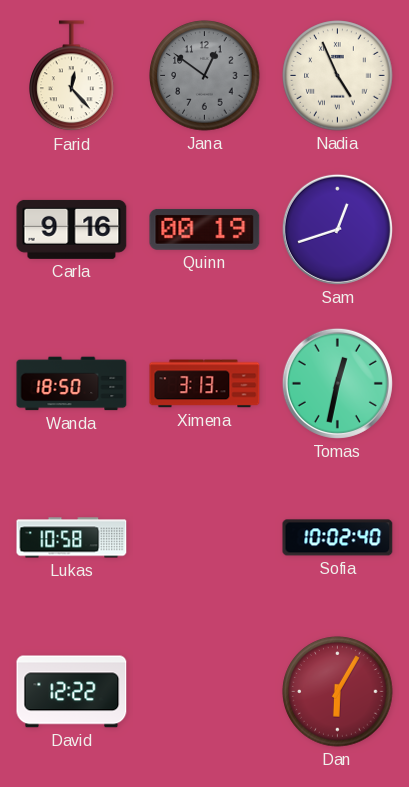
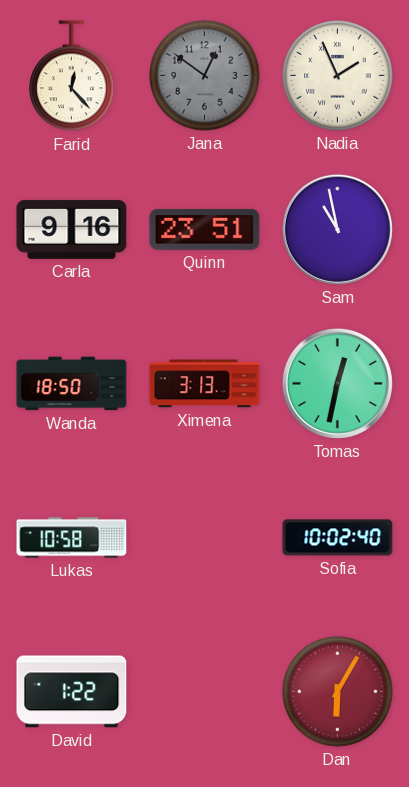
Nadia: 4:56 -> 1:56 (338, 76)
Quinn: 00:19 -> 23:51 (205, 229)
Sam: 12:42 -> 10:58 (337, 229)
David: 12:22 -> 1:22 (72, 692)
